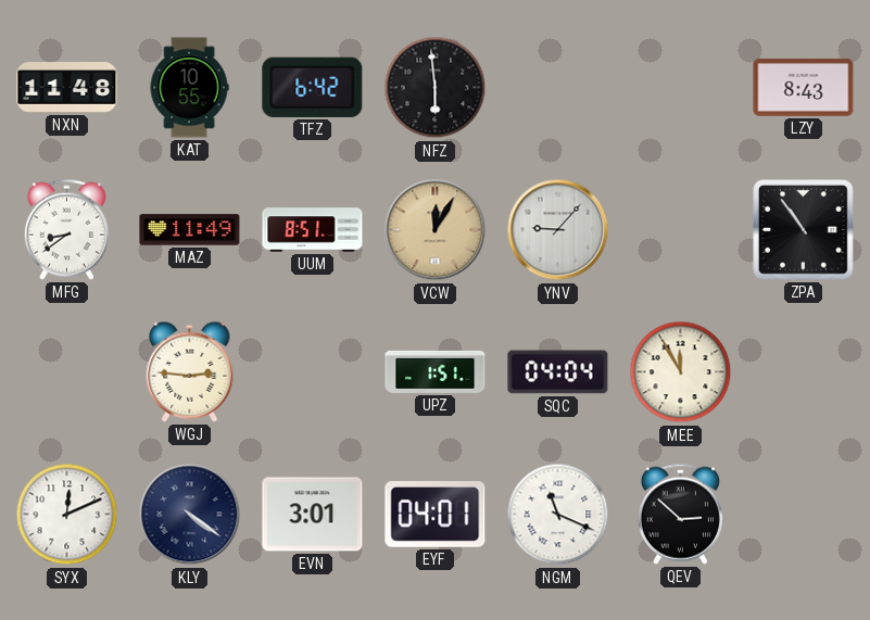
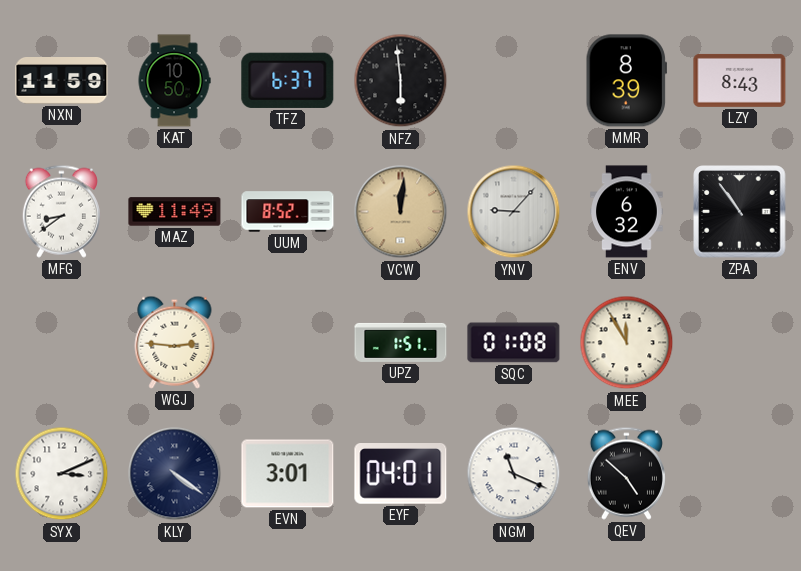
NXN: 11:48 -> 11:59 (62, 81)
KAT: 10:55 -> 10:50 (174, 81)
TFZ: 6:42 -> 6:37 (288, 80)
MMR: none -> 8:39 (626, 81)
UUM: 8:51 -> 8:52 (288, 212)
VCW: 12:05 -> 12:01 (401, 212)
ENV: none -> 6:32 (627, 212)
SQC: 04:04 -> 01:08 (514, 343)
SYX: 12:11 -> 3:11 (62, 474)
QEV: 2:52 -> 4:52 (626, 473)
